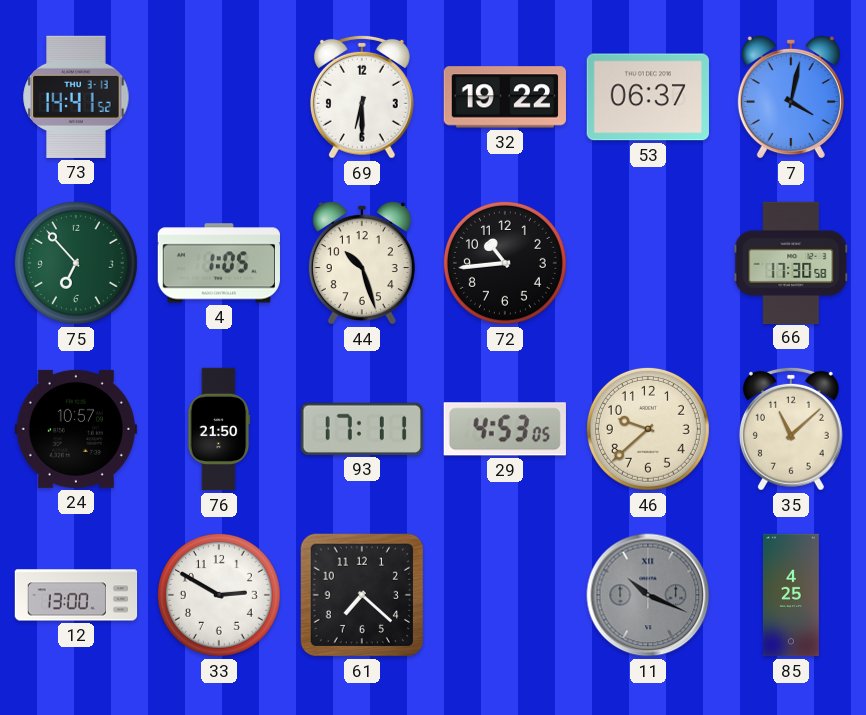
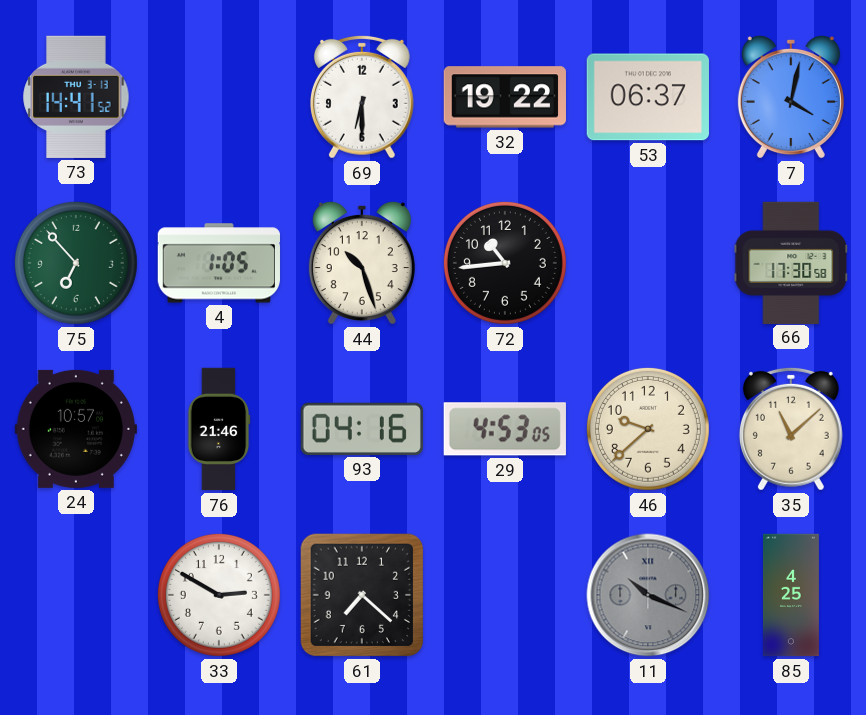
76: 21:50 -> 21:46 (219, 429)
93: 17:11 -> 04:16 (362, 429)
12: 13:00 -> none (76, 595)
